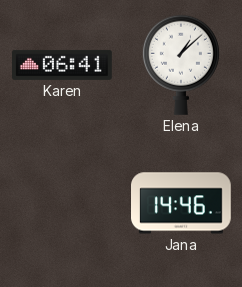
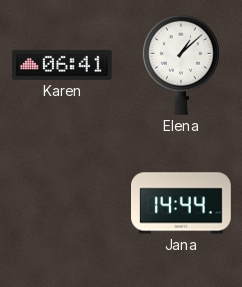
Jana: 14:46 -> 14:44 (182, 203)
